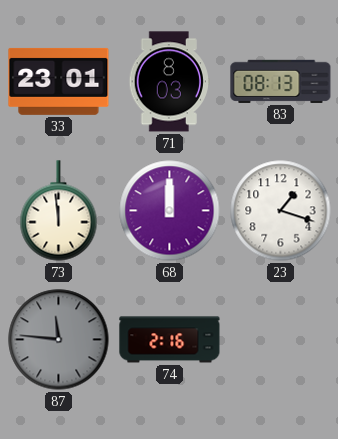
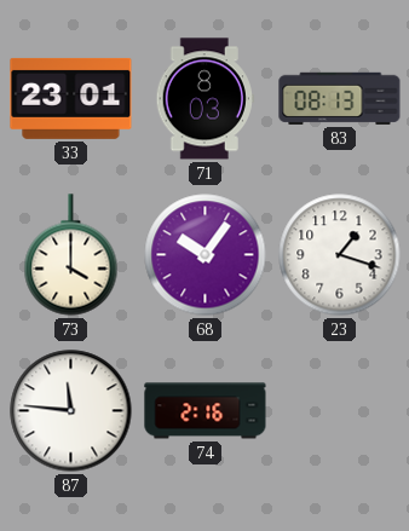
73: 11:59 -> 4:00 (71, 255)
68: 12:00 -> 10:06 (206, 255)
87 dial: grey -> white (71, 411)
